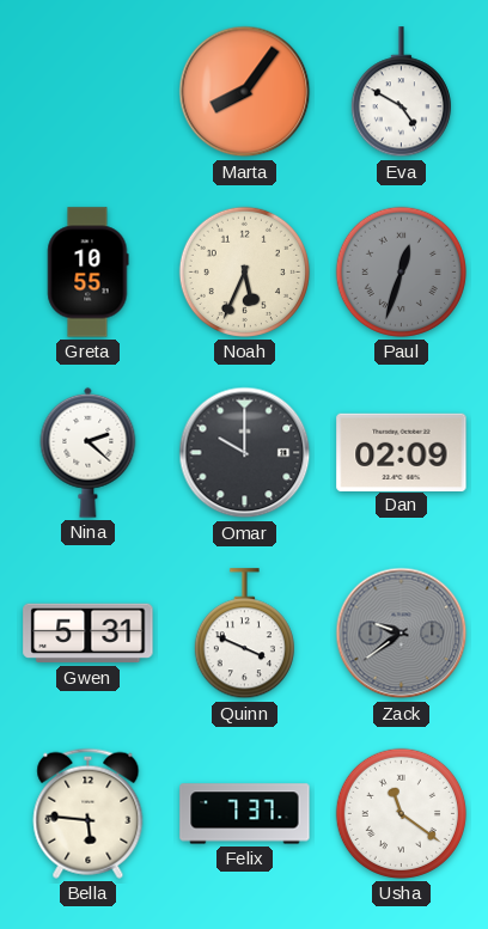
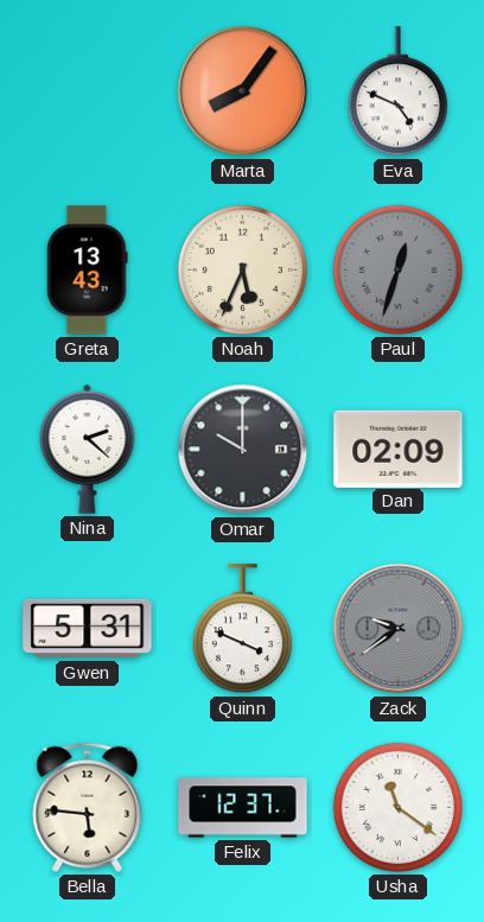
Eva: 4:50 -> 4:49 (397, 91)
Greta: 10:55 -> 13:43 (88, 271)
Felix: 7:37 -> 12:37 (243, 808)
